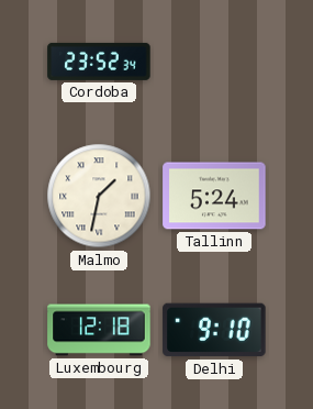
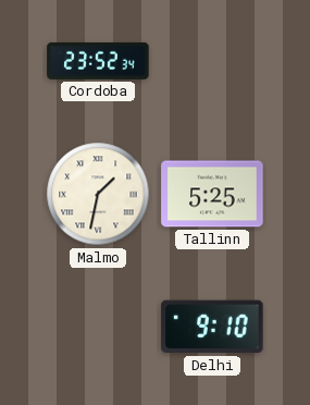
Tallinn: 5:24 -> 5:25 (212, 194)
Luxembourg: 12:18 -> none (99, 330)
